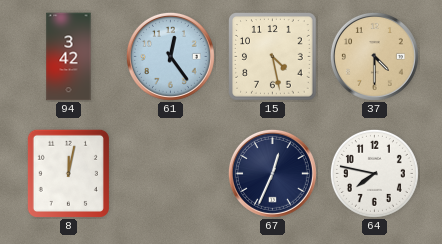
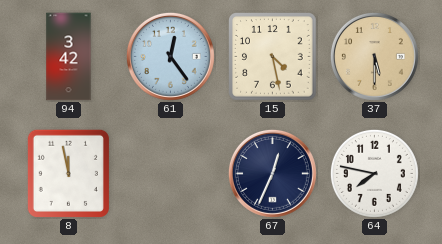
37: 4:30 -> 5:30 (374, 56)
8: 12:02 -> 11:58 (68, 173)
